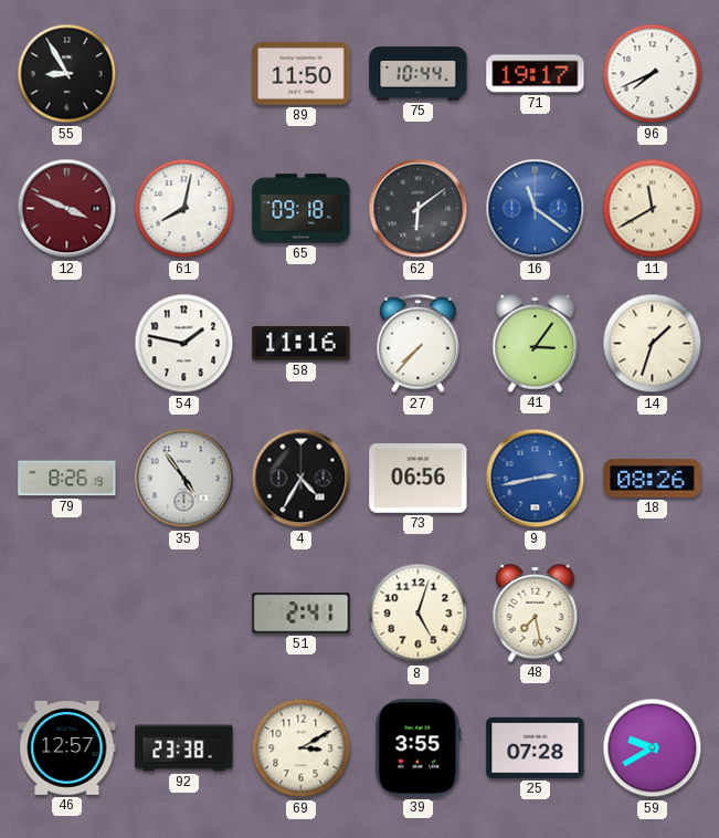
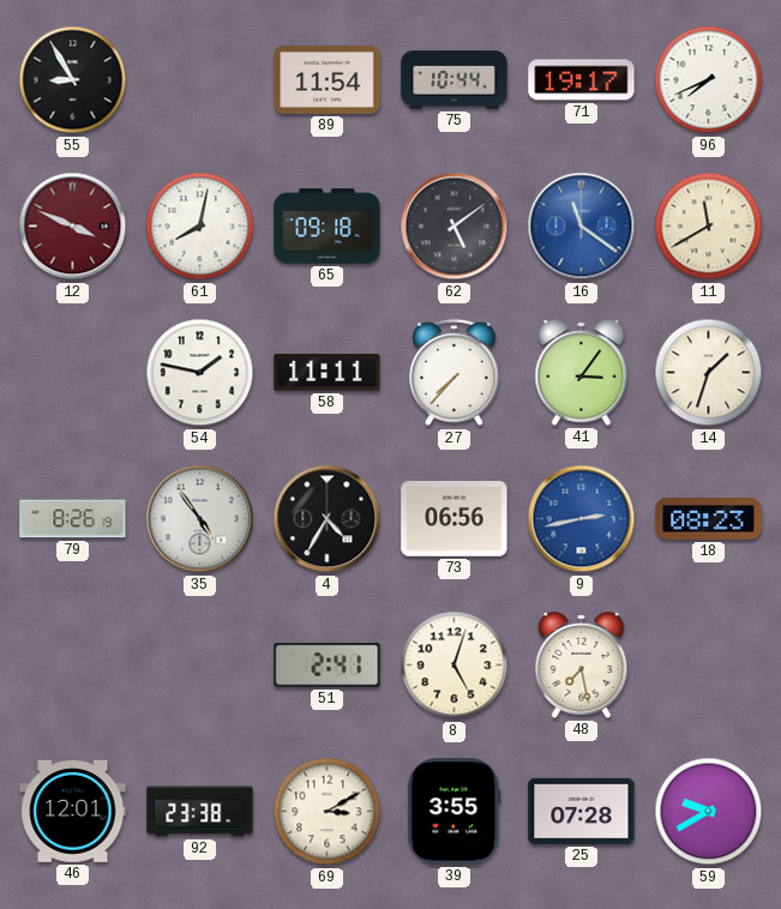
89: 11:50 -> 11:54 (328, 80)
62: 6:09 -> 5:09 (455, 227)
58: 11:16 -> 11:11 (328, 373)
18: 08:26 -> 08:23 (709, 519)
46: 12:57 -> 12:01 (73, 811)
